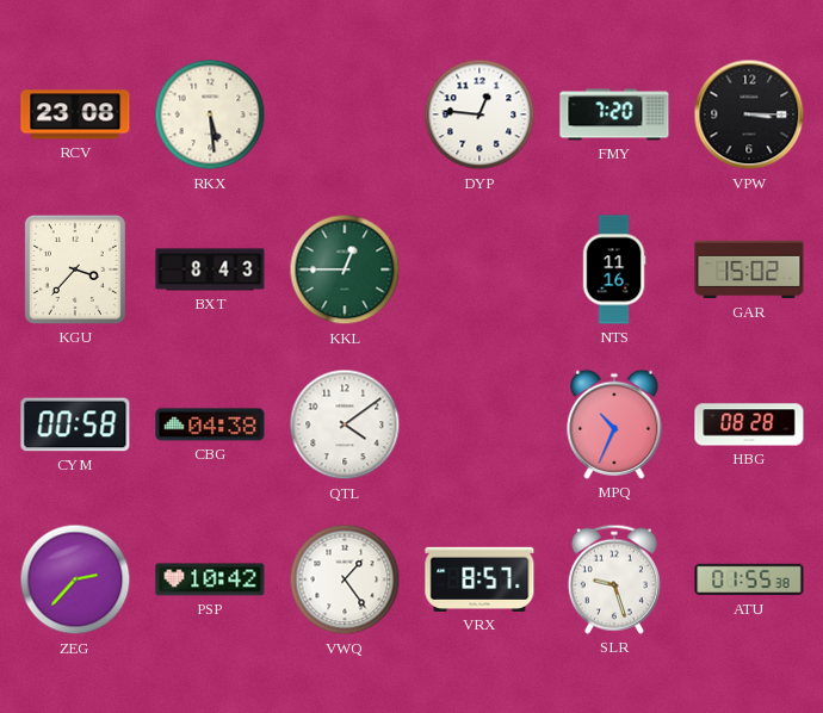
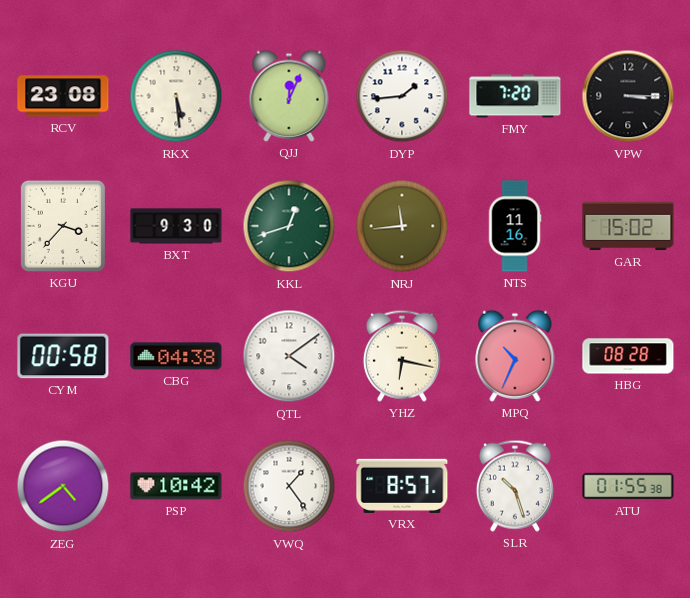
QJJ: none -> 12:04 (289, 96)
DYP: 12:46 -> 1:44 (402, 96)
BXT: 8:43 -> 9:30 (176, 226)
KKL: 12:45 -> 12:42 (289, 226)
NRJ: none -> 11:44 (402, 226)
YHZ: none -> 6:17 (402, 356)
ZEG: 2:37 -> 4:39 (63, 486)
SLR: 9:27 -> 10:27 (515, 486)
